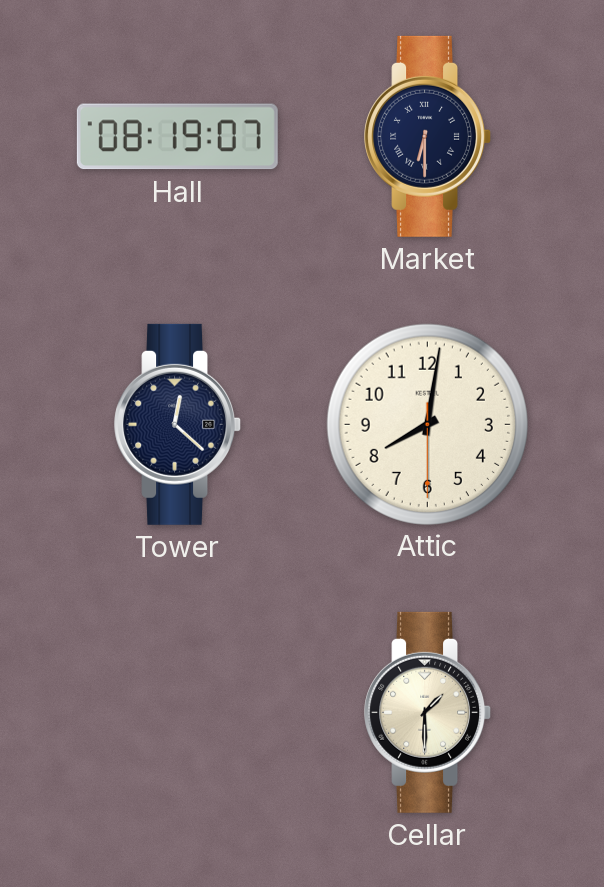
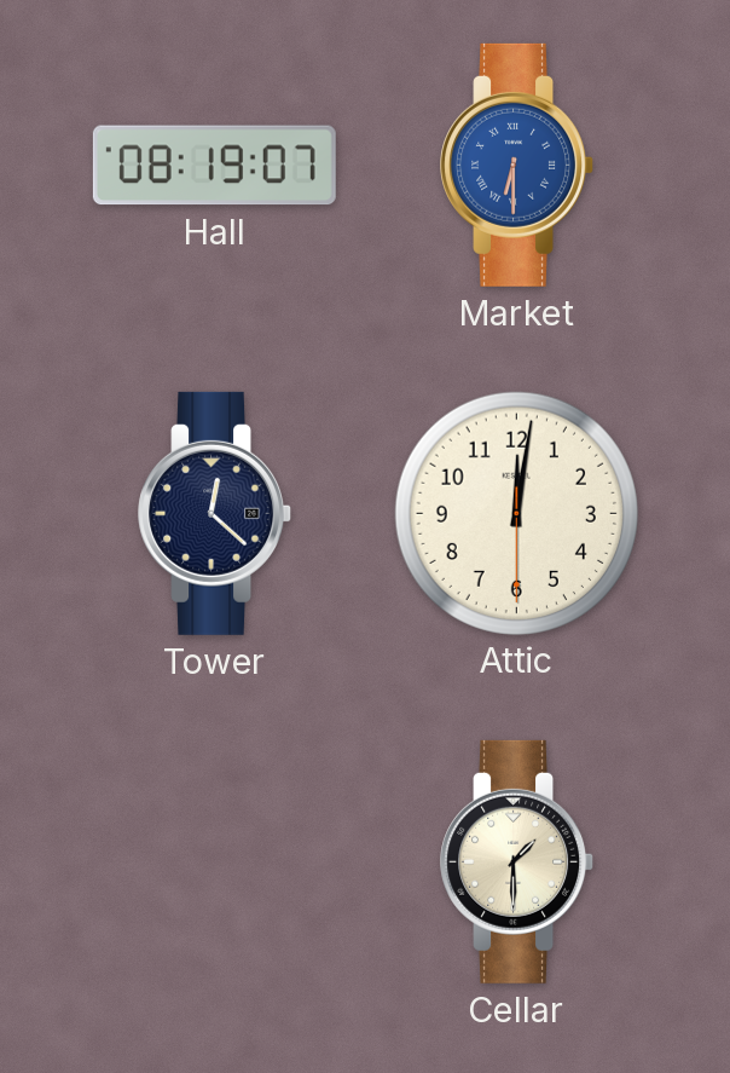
Market dial: navy -> blue (517, 165)
Attic: 8:01 -> 12:01 (516, 513)
